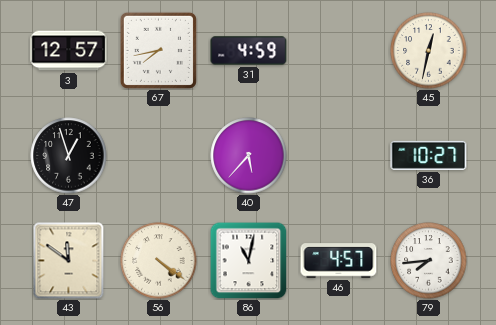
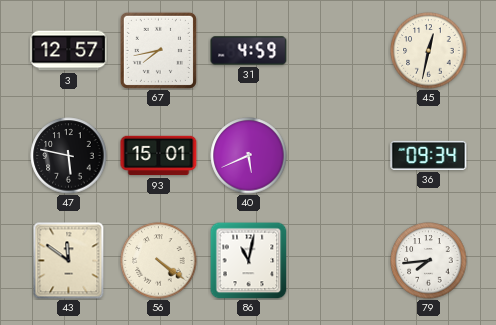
47: 12:57 -> 5:47 (69, 156)
93: none -> 15:01 (159, 156)
40: 5:37 -> 5:41 (249, 156)
36: 10:27 -> 09:34 (429, 155)
46: 4:57 -> none (339, 261)
